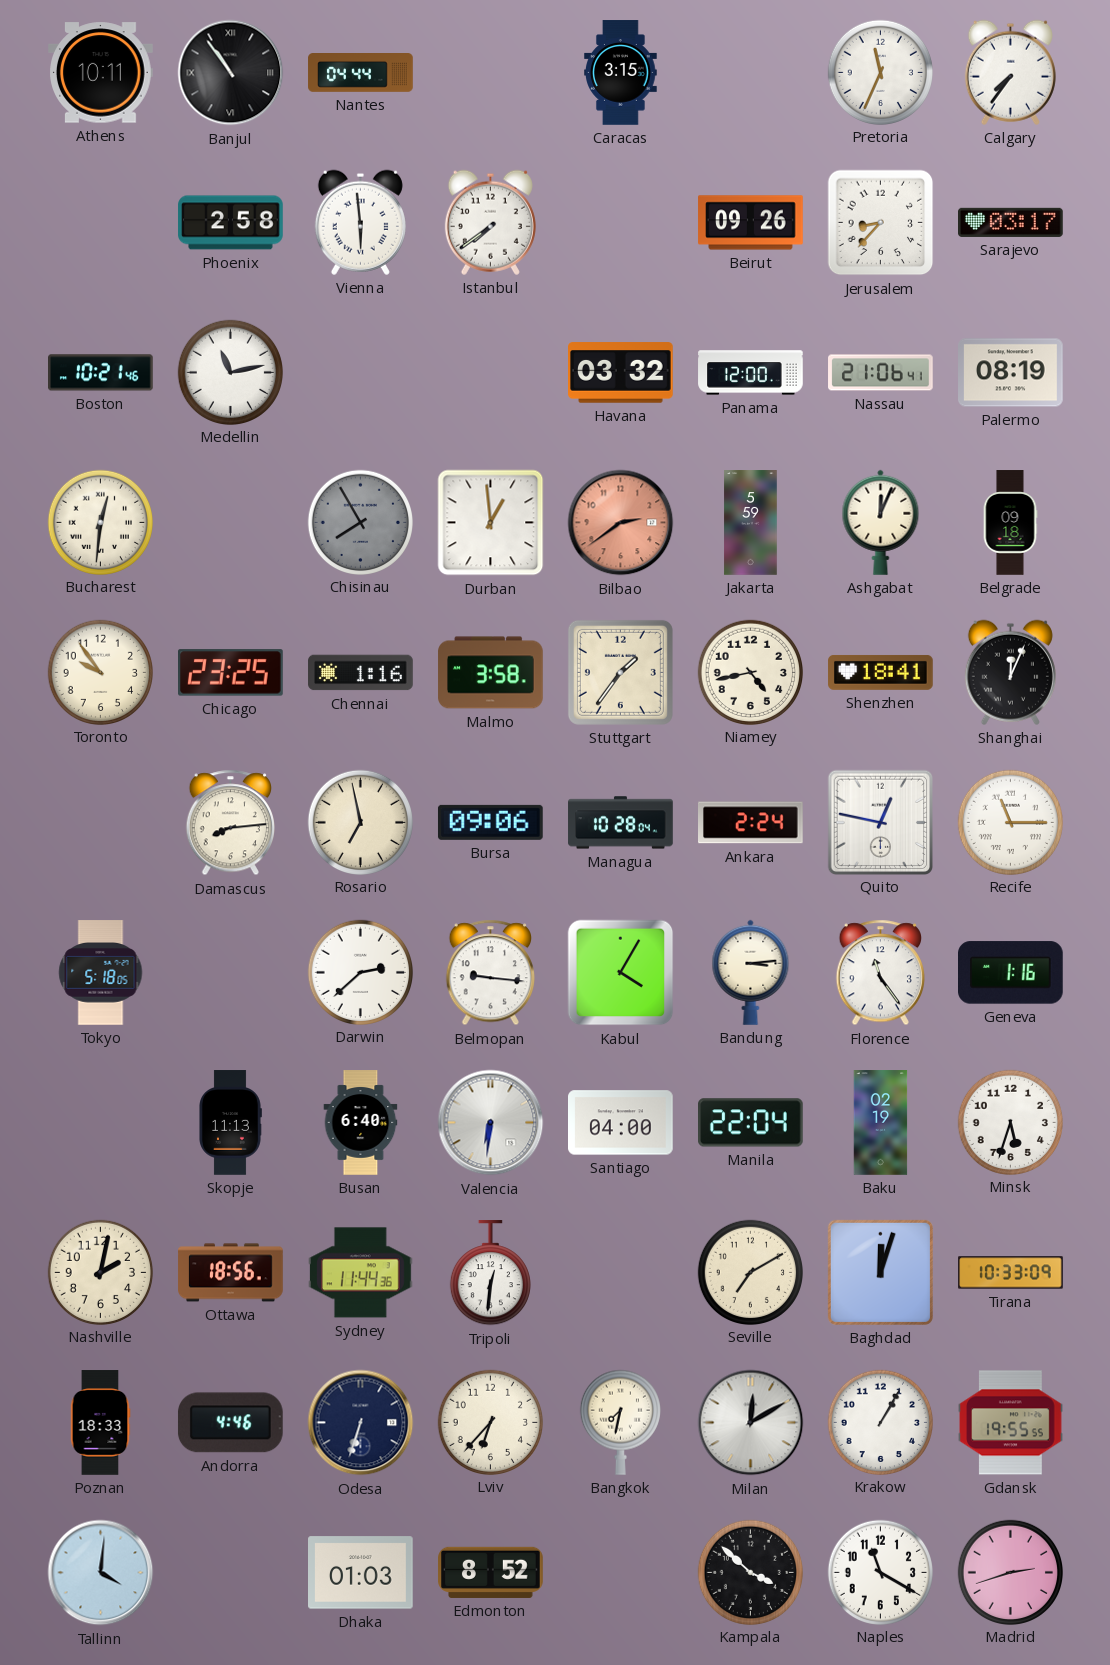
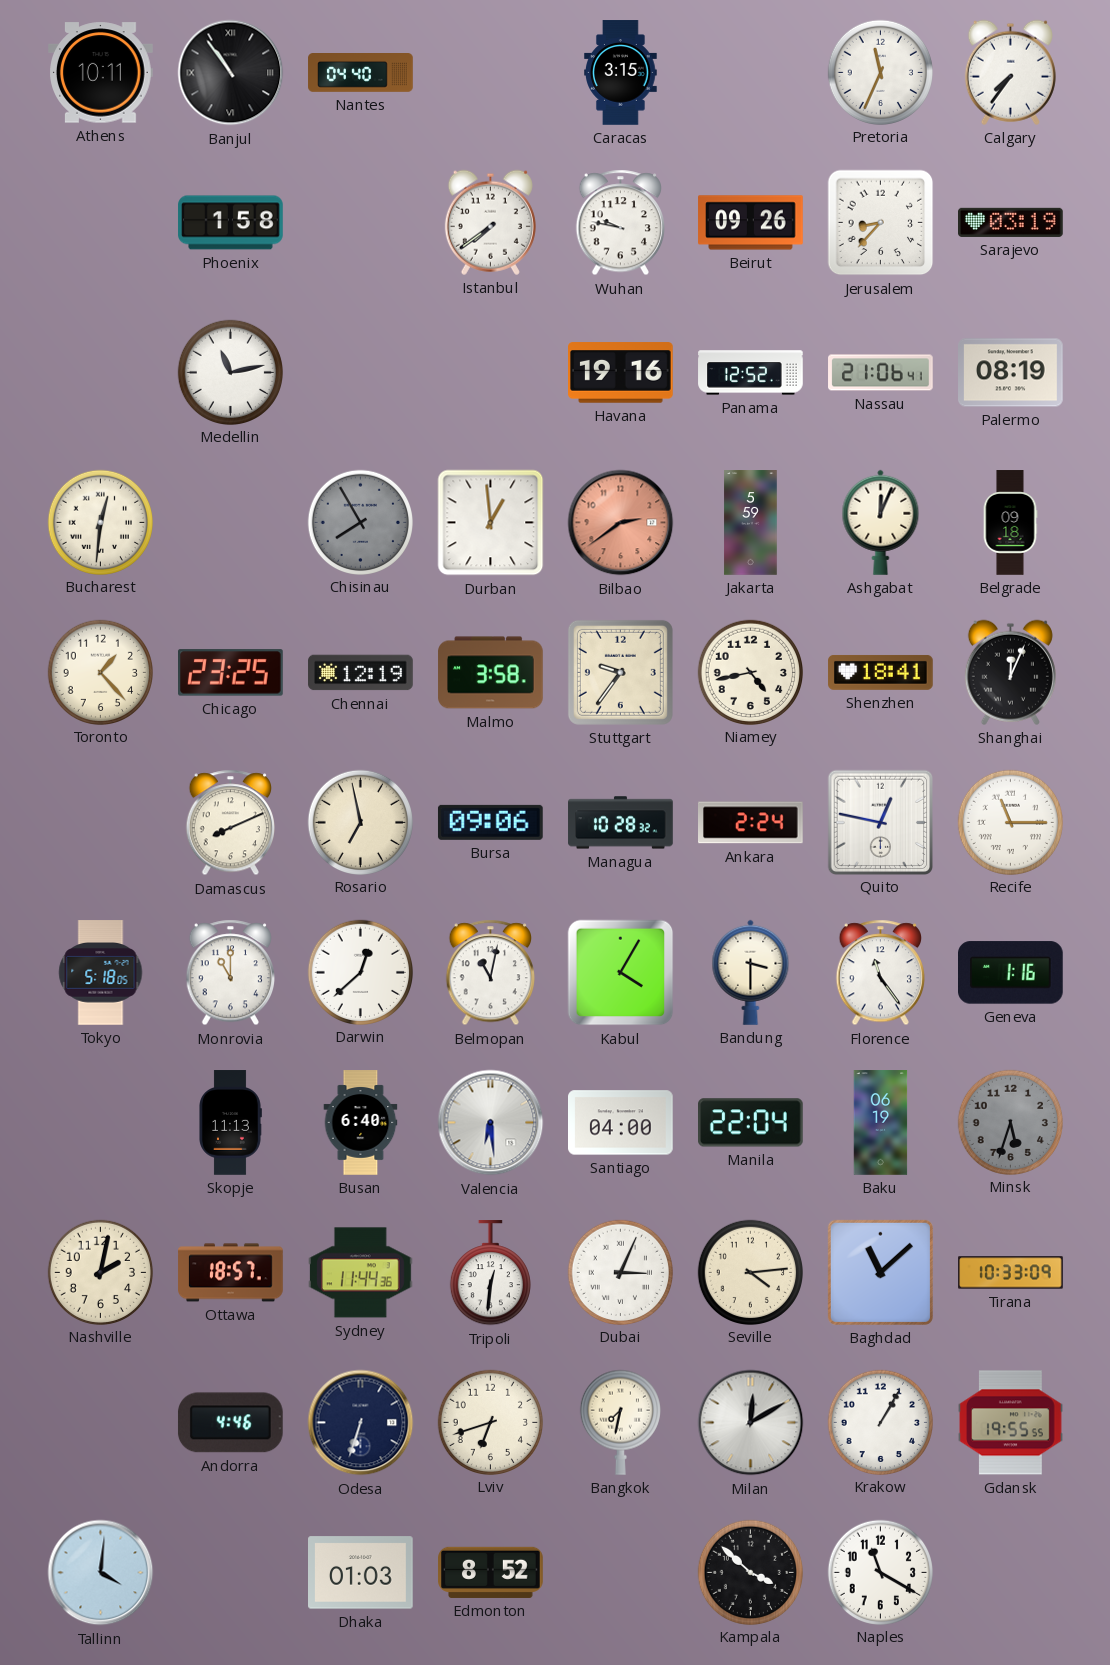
Nantes: 04:44 -> 04:40 (361, 73)
Phoenix: 2:58 -> 1:58 (231, 223)
Vienna: 5:59 -> none (360, 222)
Wuhan: none -> 9:47 (620, 223)
Sarajevo: 03:17 -> 03:19 (1011, 222)
Boston: 10:21 -> none (101, 373)
Havana: 03:32 -> 19:16 (621, 373)
Panama: 12:00 -> 12:52 (751, 373)
Toronto: 9:54 -> 1:23 (100, 672)
Chennai: 1:16 -> 12:19 (361, 673)
Stuttgart: 1:36 -> 9:36 (620, 672)
Damascus: 8:14 -> 8:11 (230, 823)
Managua: 10:28:04 -> 10:28:32 (621, 823)
Monrovia: none -> 11:00 (230, 973)
Darwin: 2:38 -> 12:38 (360, 972)
Belmopan: 9:16 -> 11:02 (490, 973)
Bandung: 3:14 -> 3:30 (751, 972)
Valencia: 6:31 -> 6:29 (491, 1123)
Baku: 02:19 -> 06:19 (881, 1123)
Minsk dial: white -> grey (1010, 1122)
Ottawa: 18:56 -> 18:57 (231, 1273)
Dubai: none -> 3:04 (620, 1272)
Seville: 7:10 -> 4:14 (750, 1272)
Baghdad: 12:03 -> 11:08 (880, 1272)
Poznan: 18:33 -> none (100, 1423)
Lviv: 6:37 -> 6:42 (490, 1422)
Madrid: 2:42 -> none (1010, 1572)
